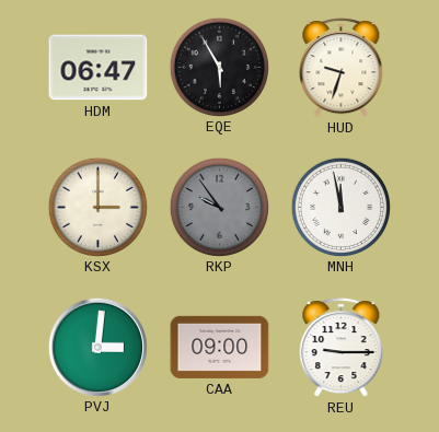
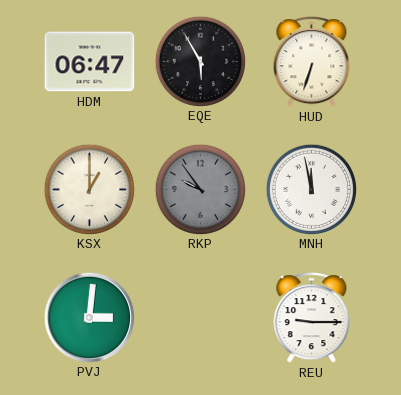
HUD: 9:33 -> 6:33 (312, 62)
KSX: 3:00 -> 1:00 (89, 189)
CAA: 09:00 -> none (220, 347)
